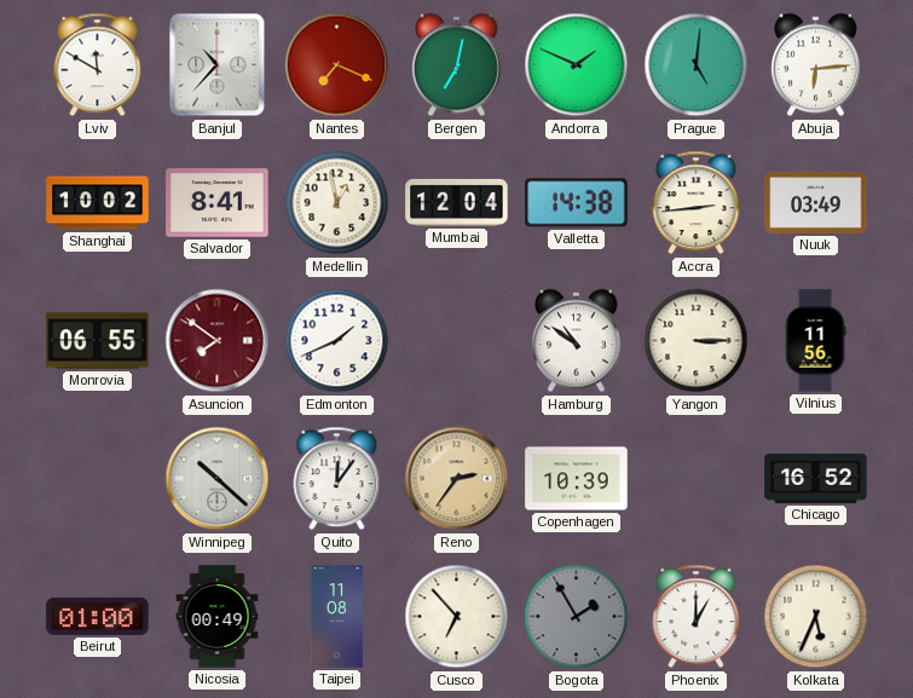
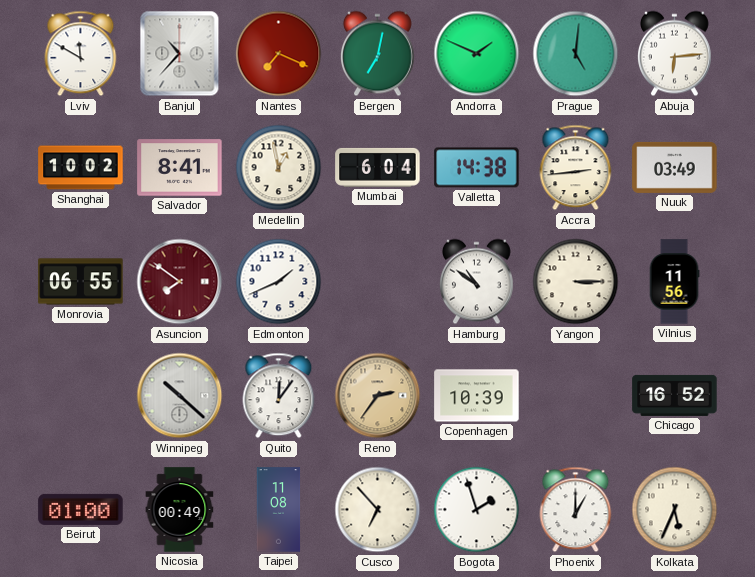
Mumbai: 12:04 -> 6:04 (378, 167)
Bogota: 1:55 -> 1:57 (477, 510)
Bogota dial: grey -> white (477, 510)
